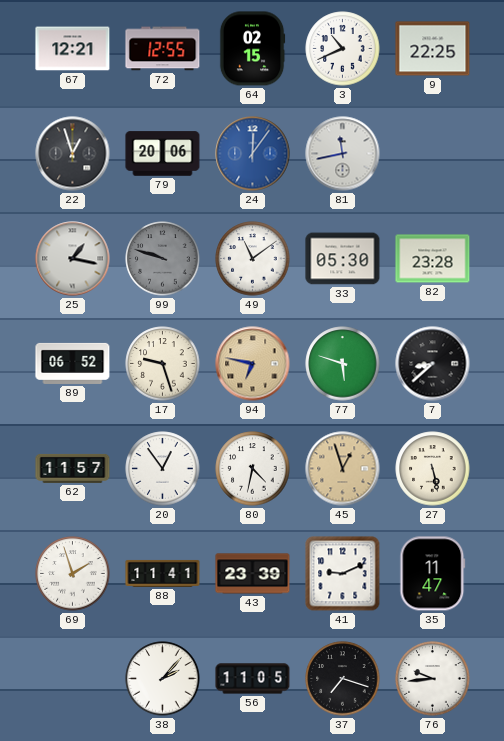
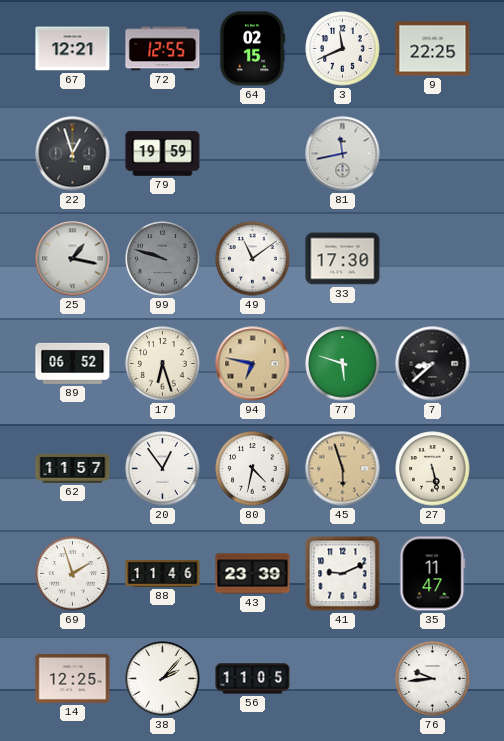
3: 10:41 -> 11:41 (343, 49)
79: 20:06 -> 19:59 (163, 154)
24: 12:06 -> none (253, 154)
33: 05:30 -> 17:30 (343, 259)
82: 23:28 -> none (433, 259)
17: 9:27 -> 6:27 (163, 364)
45: 12:57 -> 5:57 (343, 469)
88: 11:41 -> 11:46 (163, 573)
14: none -> 12:25 (73, 678)
37: 7:18 -> none (343, 679)
